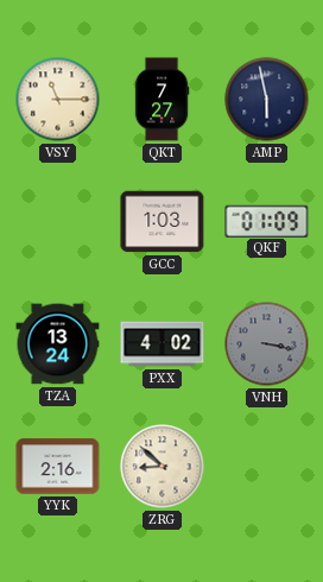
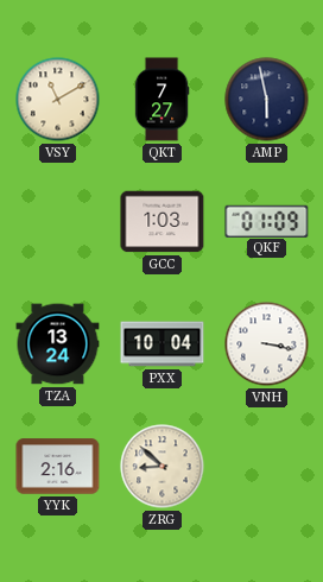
VSY: 11:15 -> 11:10 (58, 100)
PXX: 4:02 -> 10:04 (163, 344)
VNH dial: grey -> white (267, 344)
